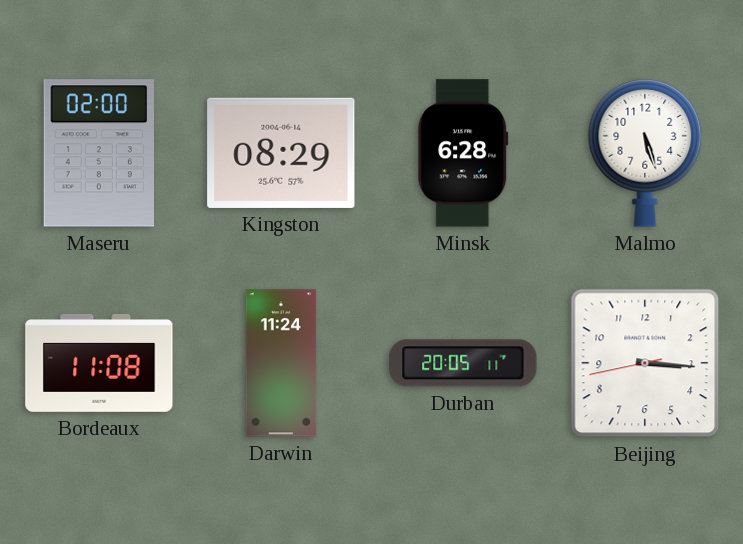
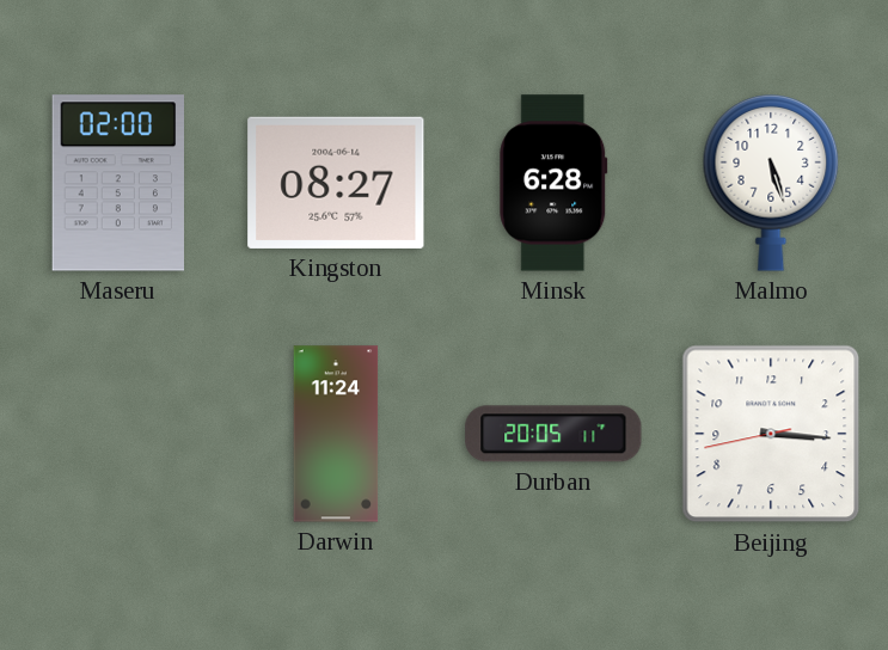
Kingston: 08:29 -> 08:27 (336, 183)
Bordeaux: 11:08 -> none (99, 363)
